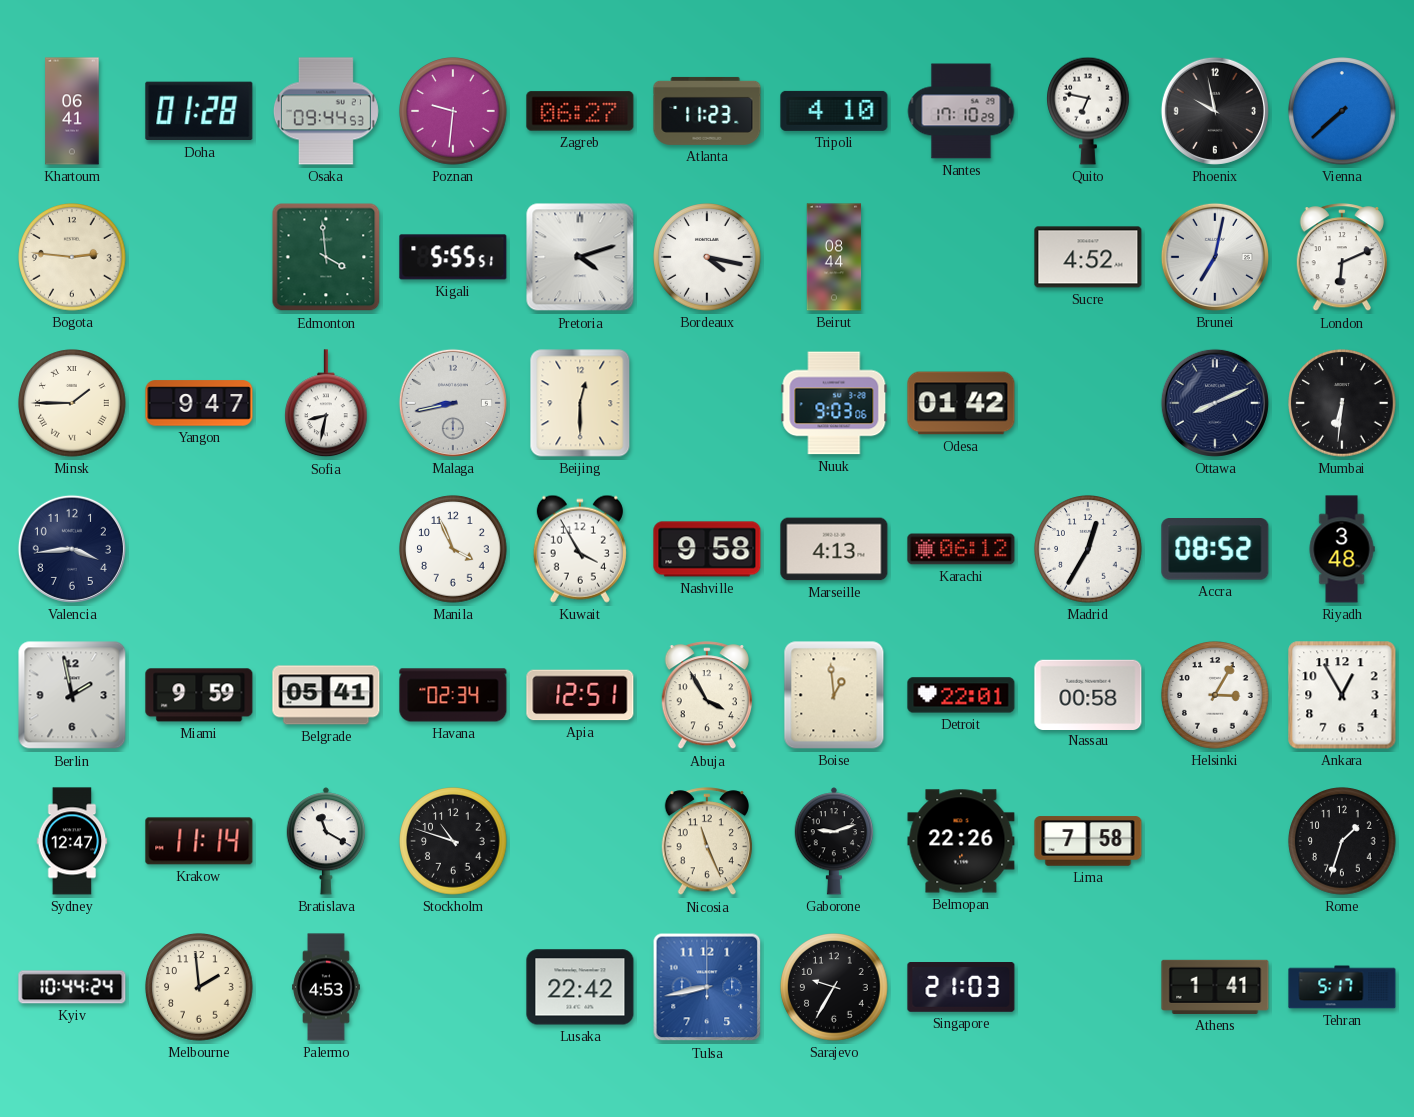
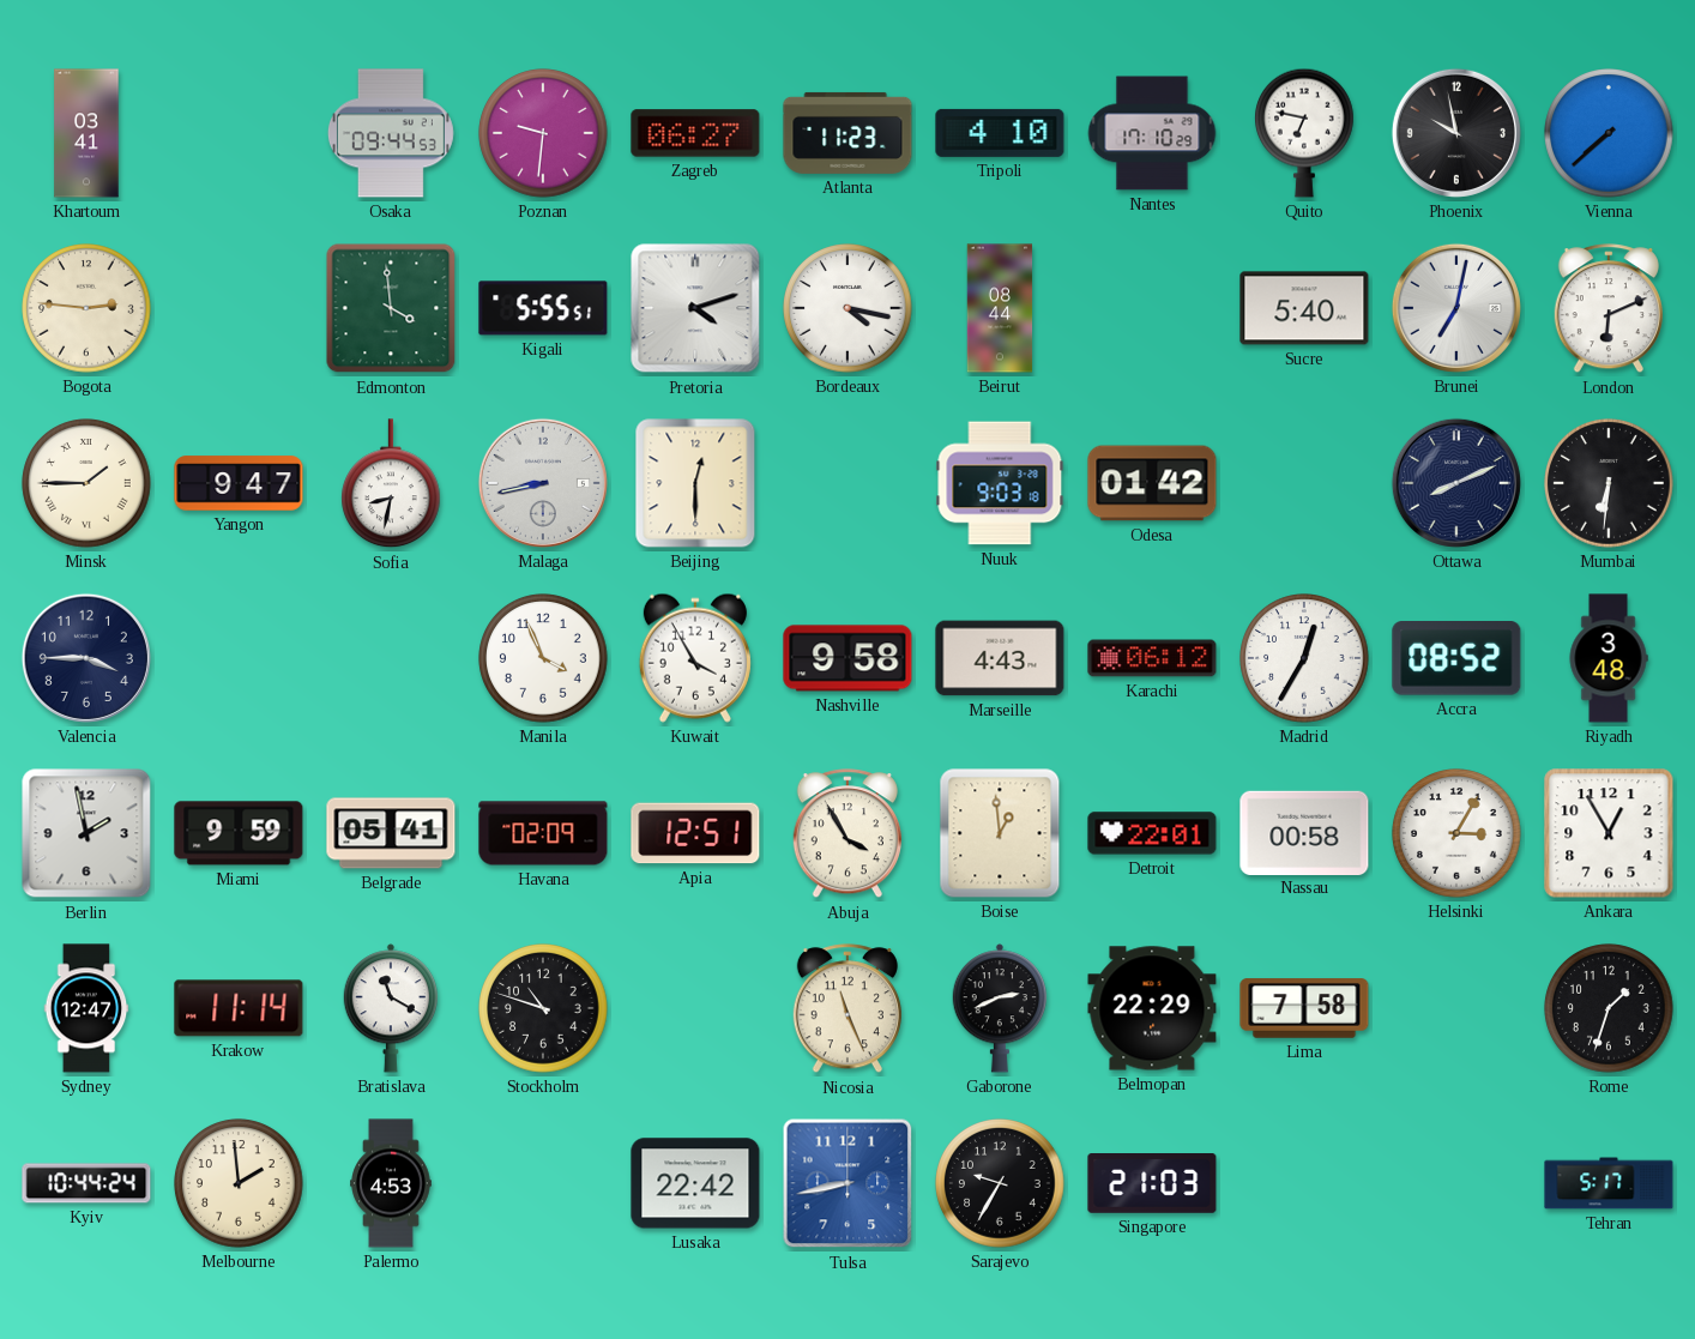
Khartoum: 06:41 -> 03:41 (86, 133)
Doha: 01:28 -> none (199, 111)
Sucre: 4:52 -> 5:40 (1304, 308)
Nuuk: 9:03:06 -> 9:03:18 (1000, 483)
Valencia: 3:44 -> 3:45 (86, 658)
Marseille: 4:13 -> 4:43 (1000, 658)
Havana: 02:34 -> 02:09 (543, 833)
Gaborone: 9:12 -> 2:41 (999, 1008)
Belmopan: 22:26 -> 22:29 (1152, 1008)
Athens: 1:41 -> none (1215, 987)
